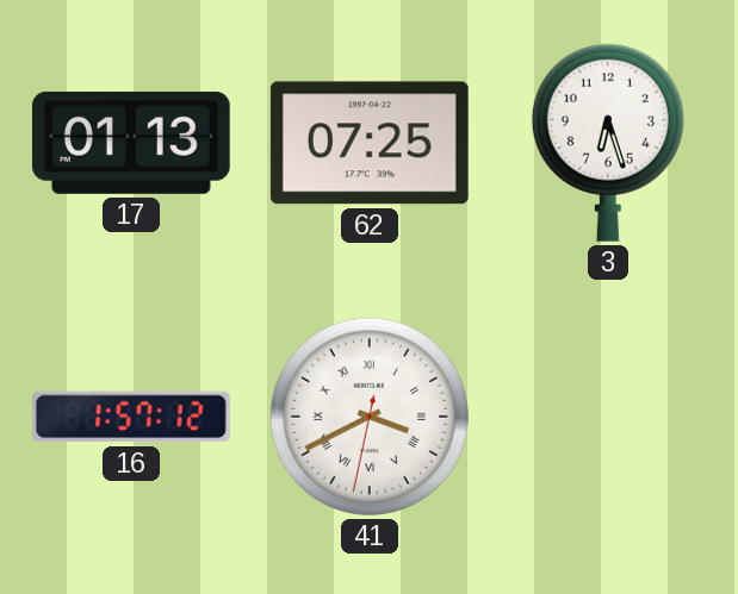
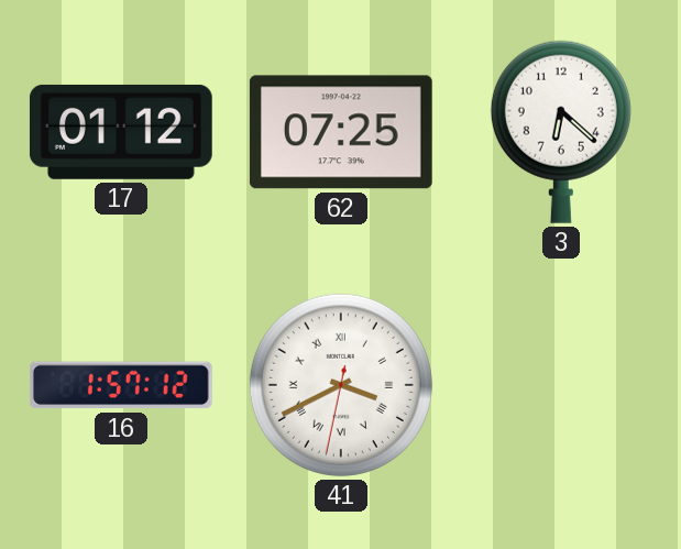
17: 01:13 -> 01:12 (121, 132)
3: 6:27 -> 6:22 (561, 132)
